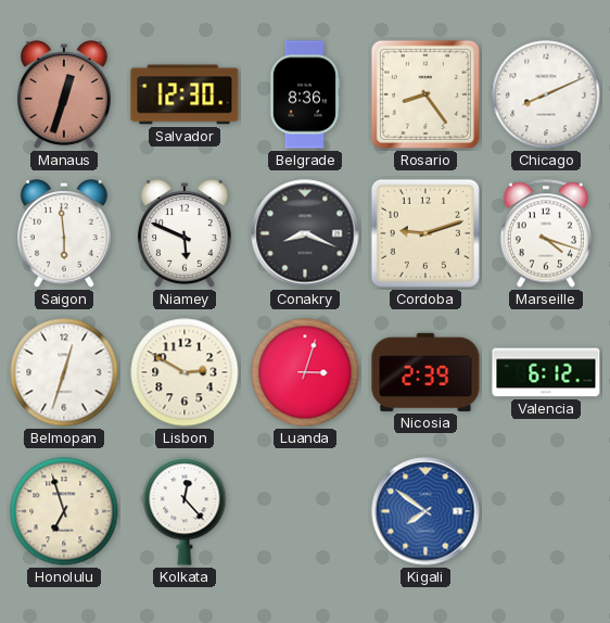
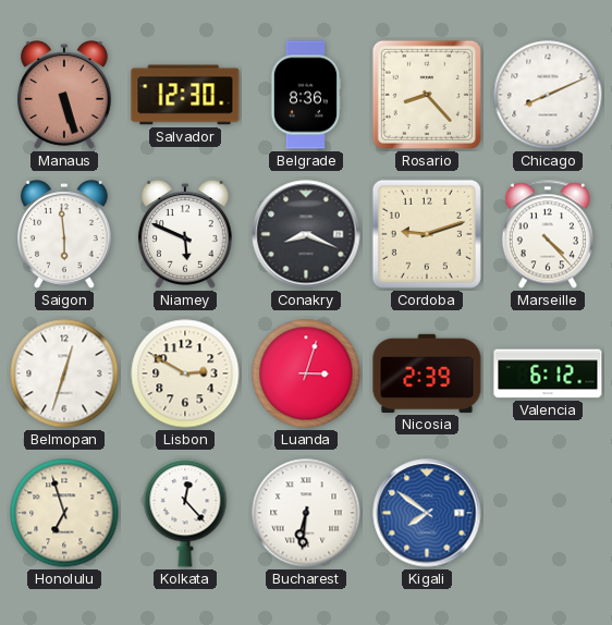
Manaus: 12:33 -> 5:27 (64, 95)
Rosario: 8:24 -> 8:23 (427, 95)
Marseille: 4:18 -> 4:23 (548, 234)
Bucharest: none -> 6:31 (306, 513)
